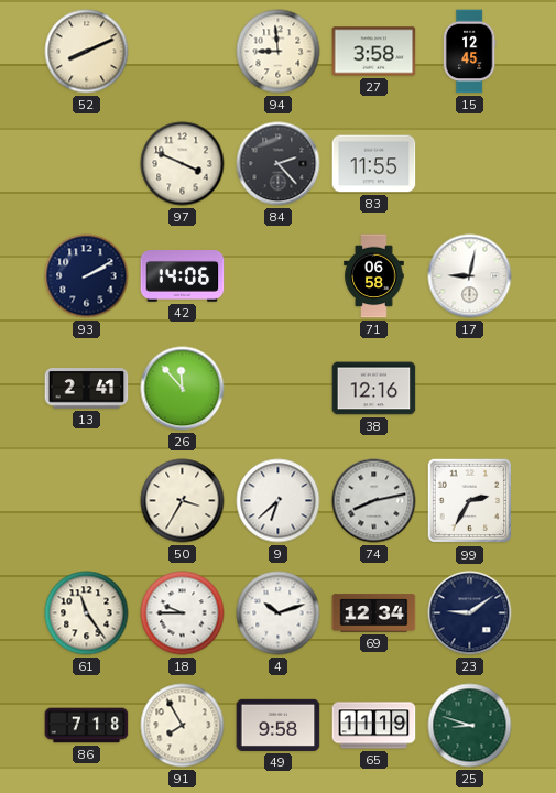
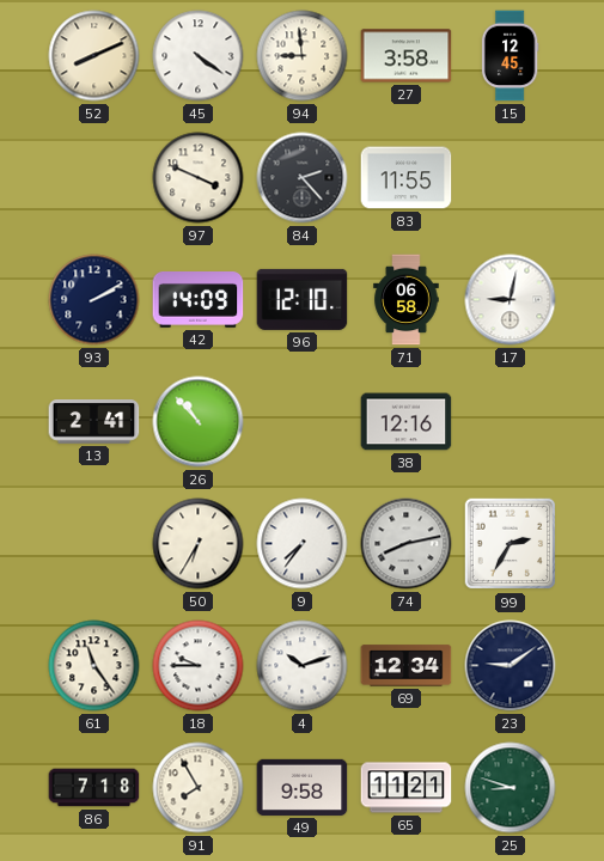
45: none -> 4:21 (199, 56)
42: 14:06 -> 14:09 (199, 300)
96: none -> 12:10 (303, 299)
26: 11:53 -> 10:53 (199, 422)
50: 3:35 -> 6:35 (199, 544)
9: 6:38 -> 7:36 (303, 544)
65: 11:19 -> 11:21 (407, 788)
